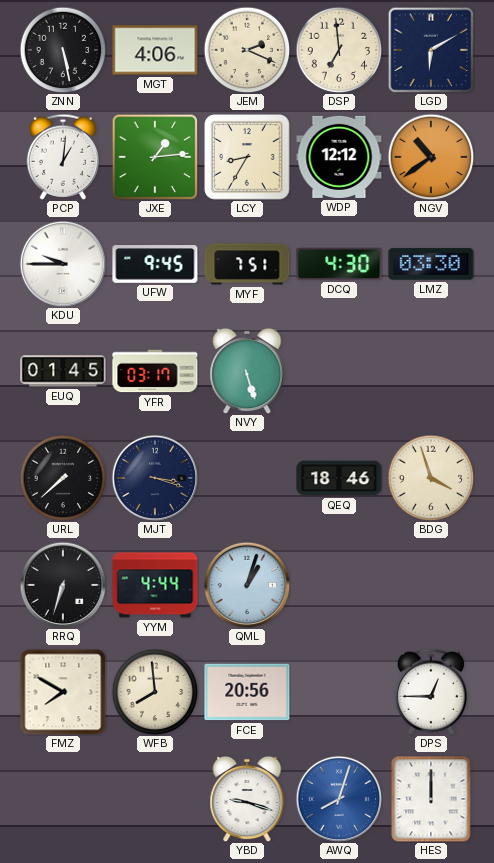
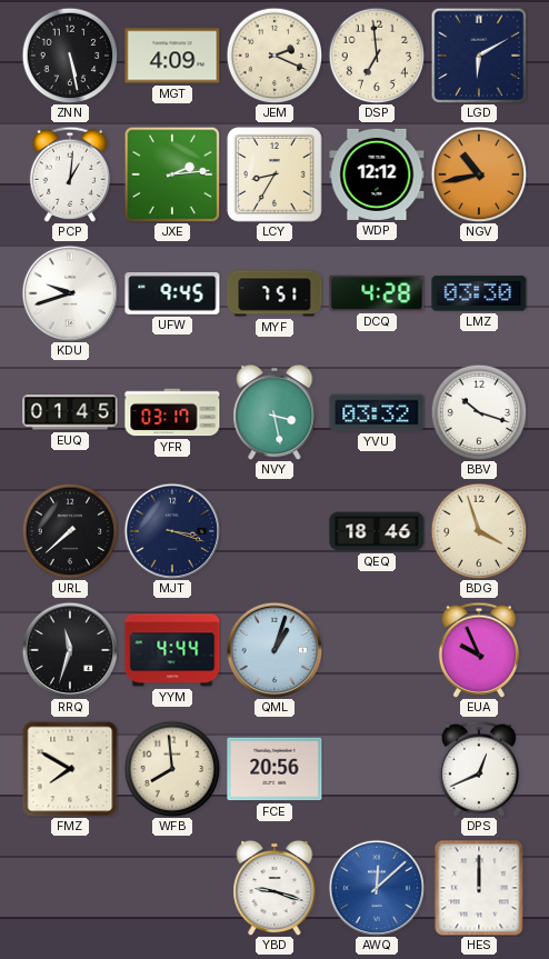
MGT: 4:06 -> 4:09 (172, 56)
JXE: 1:14 -> 2:14 (172, 174)
NGV: 10:39 -> 10:43 (479, 174)
KDU: 9:45 -> 9:42 (70, 293)
DCQ: 4:30 -> 4:28 (377, 293)
NVY: 5:27 -> 3:28 (274, 412)
YVU: none -> 03:32 (377, 412)
BBV: none -> 10:18 (479, 412)
RRQ: 6:33 -> 11:33 (70, 650)
EUA: none -> 9:56 (478, 650)
DPS: 12:45 -> 12:41 (478, 769)
AWQ: 8:03 -> 12:08 (377, 888)
